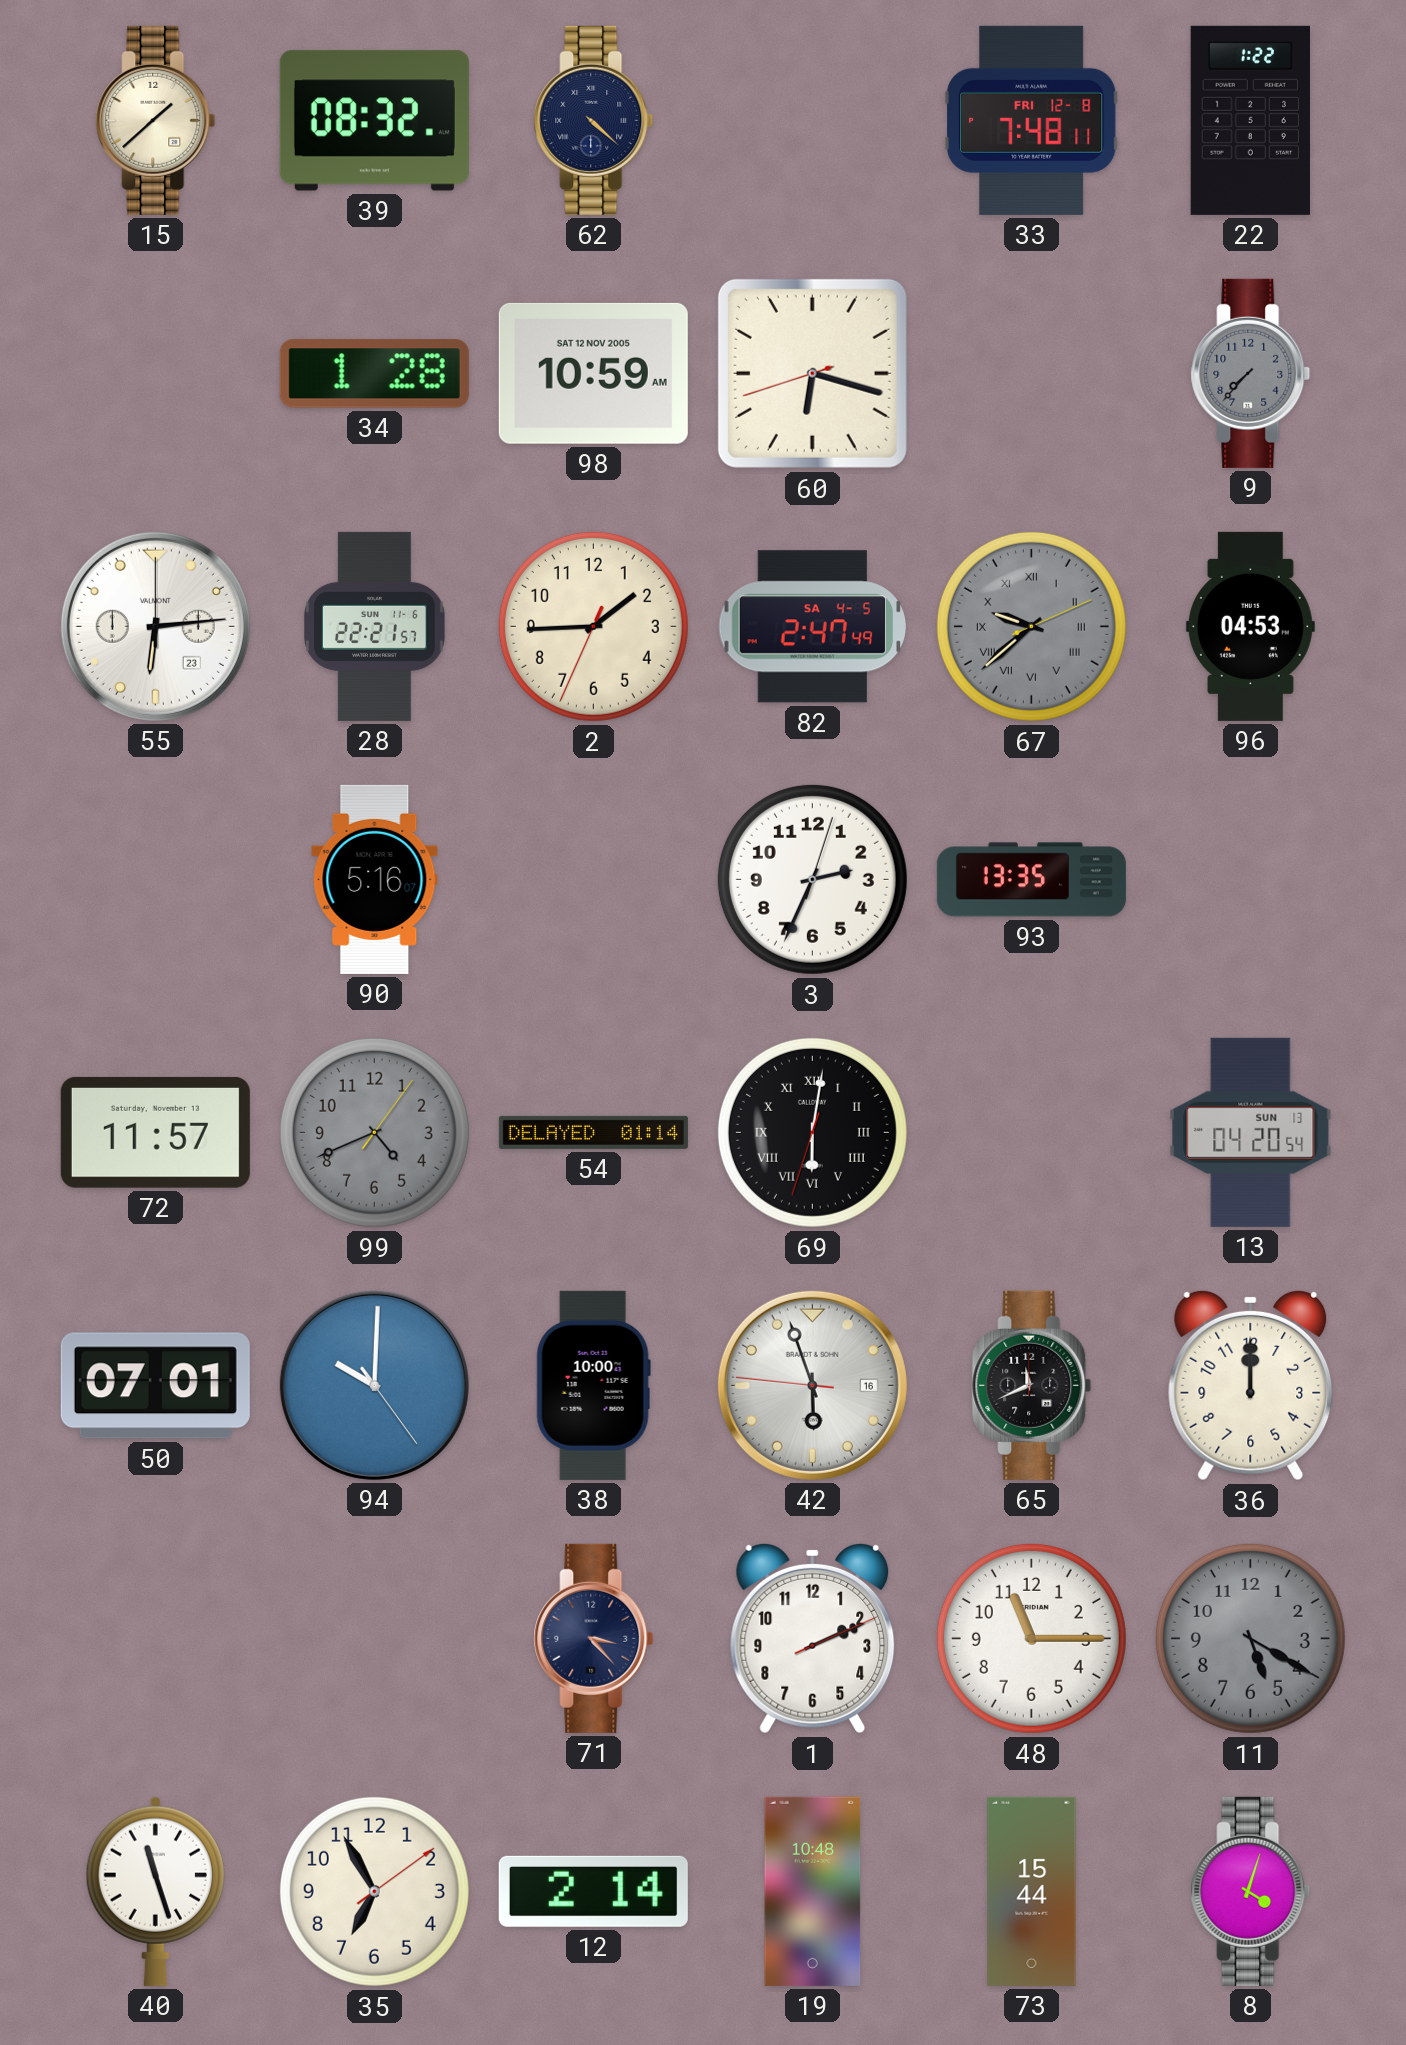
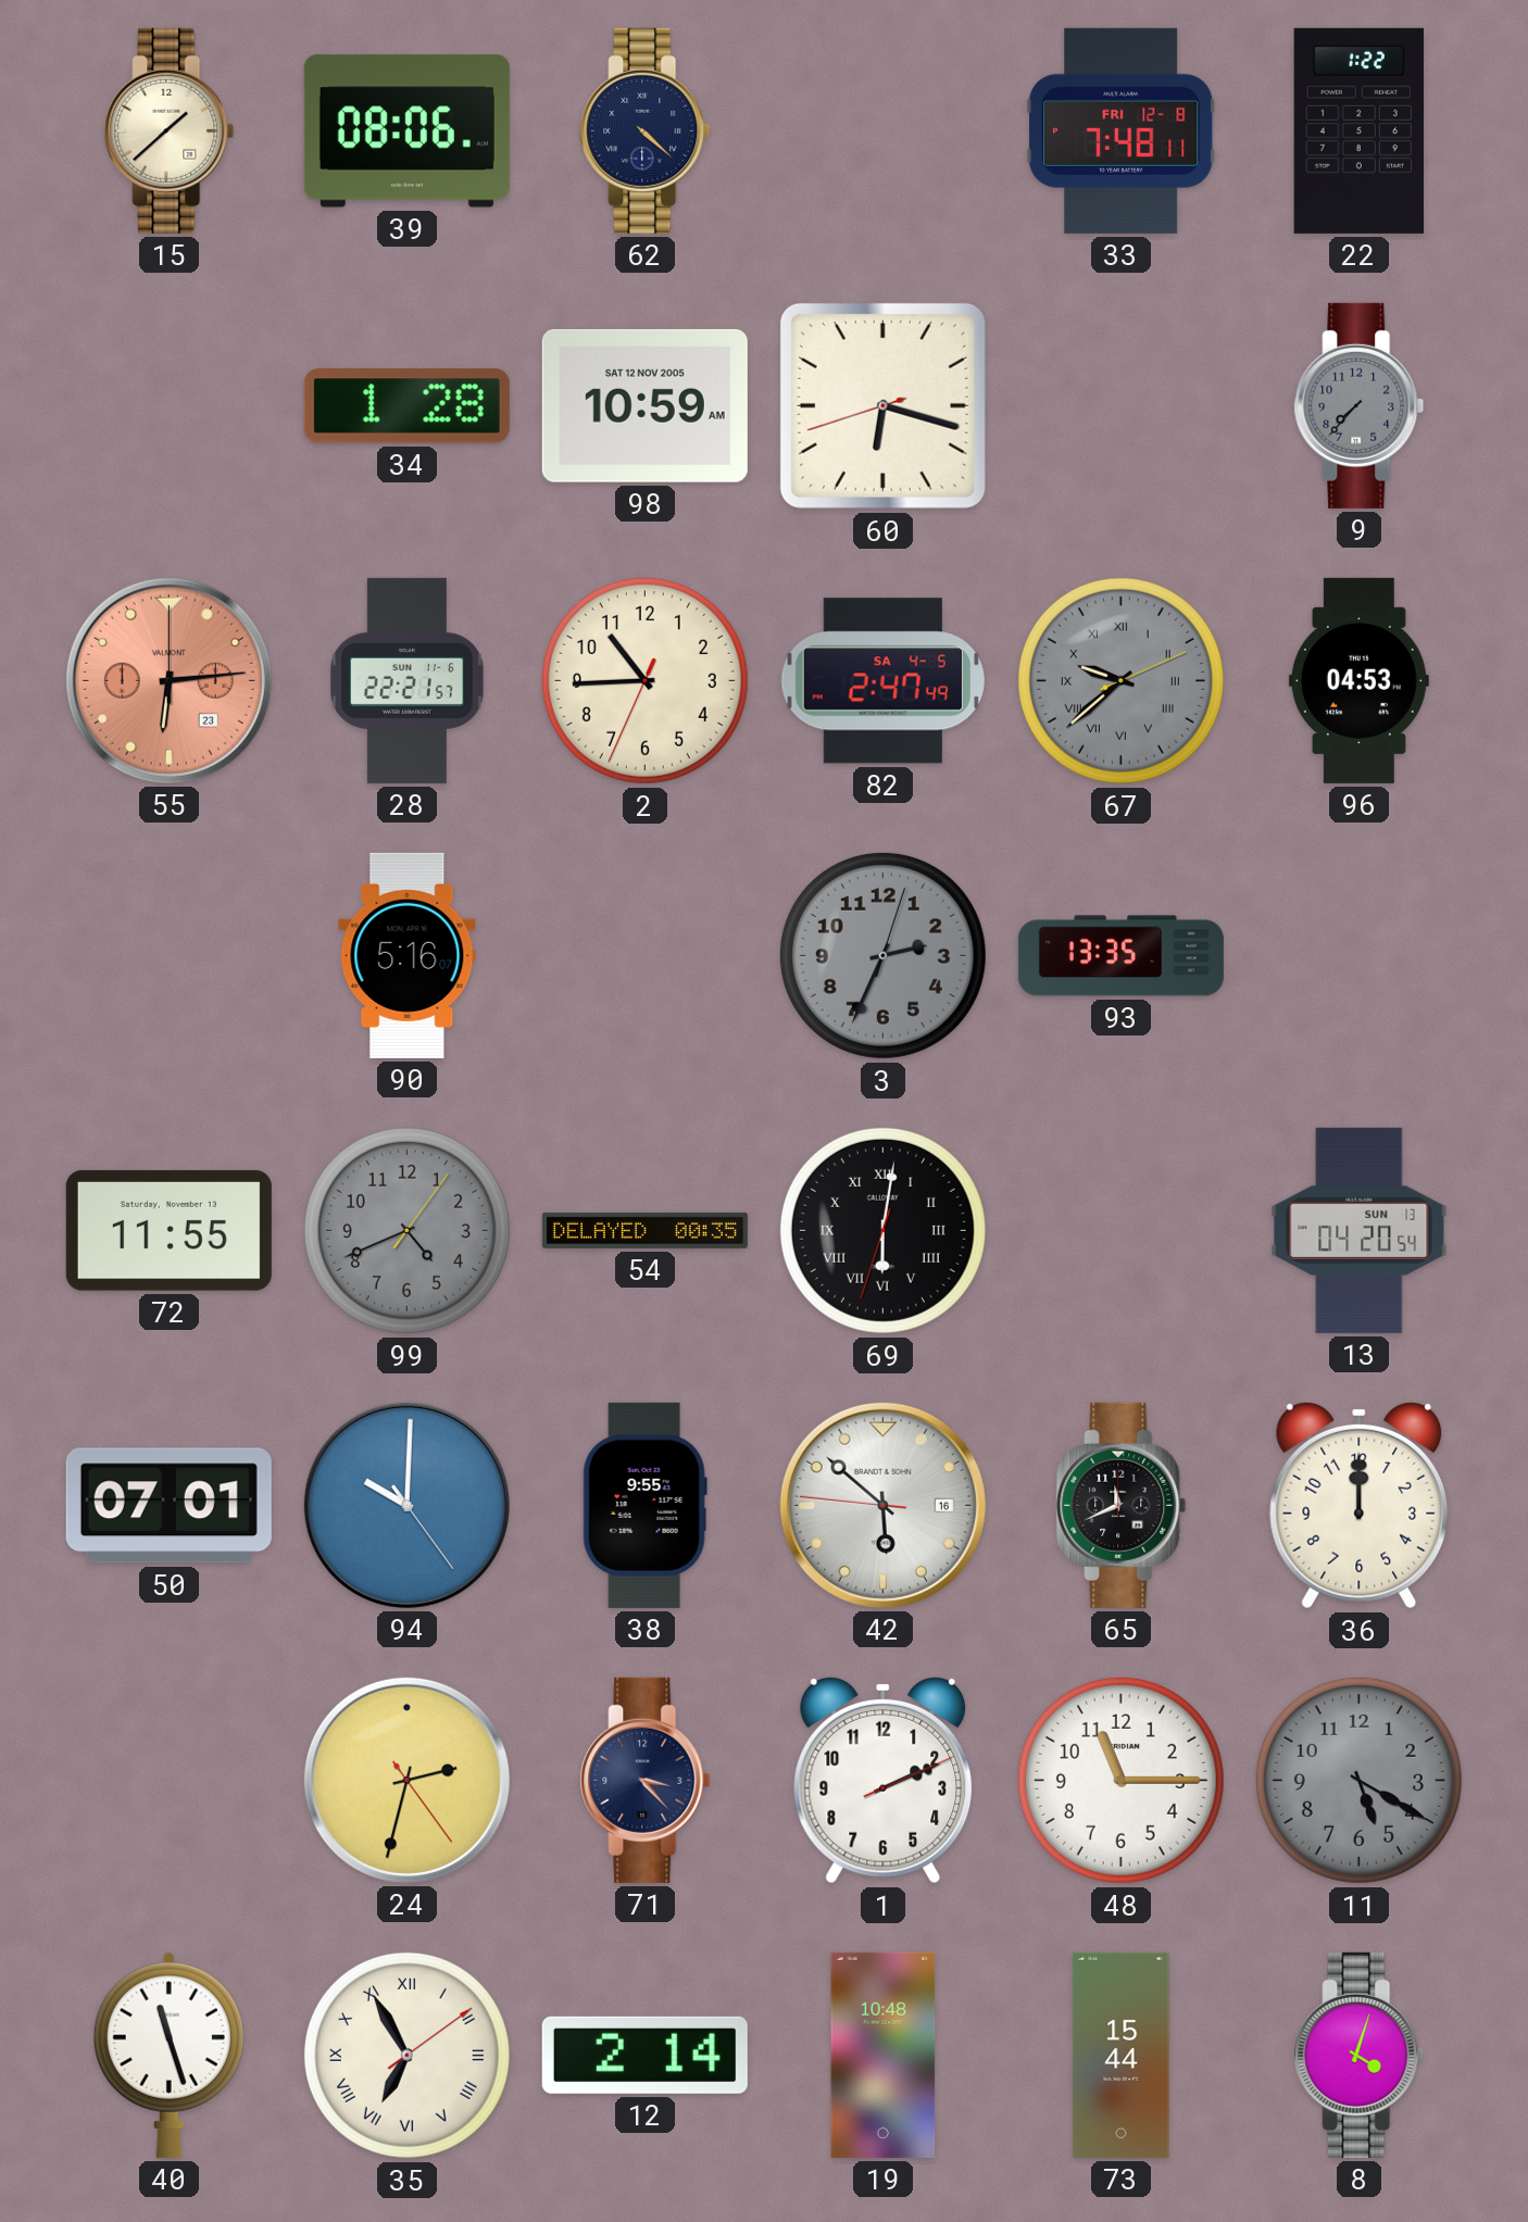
39: 08:32 -> 08:06 (406, 131)
55 dial: white -> salmon (168, 680)
2: 1:44 -> 10:44 (644, 680)
3 dial: white -> grey (882, 955)
72: 11:57 -> 11:55 (168, 1230)
54: 01:14 -> 00:35 (644, 1230)
38: 10:00 -> 9:55 (644, 1505)
42: 5:56 -> 5:51 (882, 1505)
24: none -> 2:32 (406, 1780)
35 numerals: Arabic -> Roman (406, 2055)
